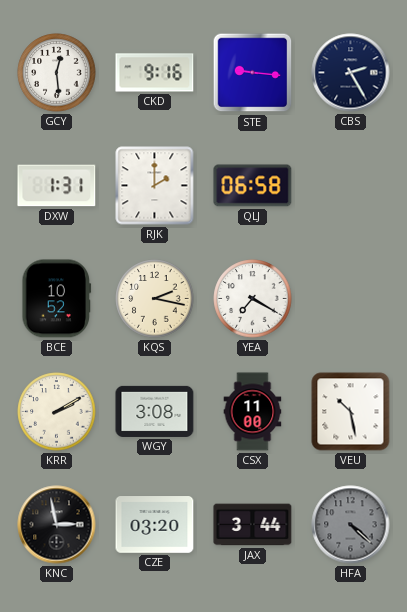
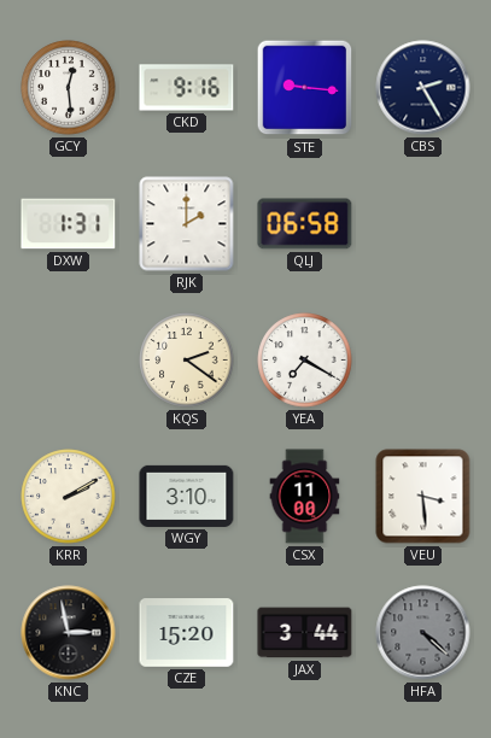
BCE: 10:52 -> none (57, 299)
KQS: 2:17 -> 2:21 (187, 361)
WGY: 3:08 -> 3:10 (187, 496)
VEU: 10:28 -> 3:29 (423, 497)
CZE: 03:20 -> 15:20 (187, 633)
